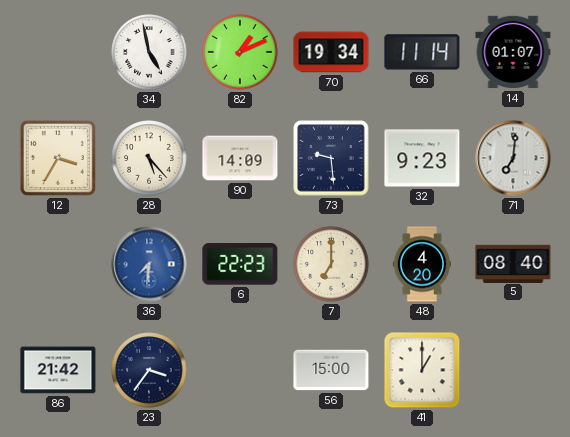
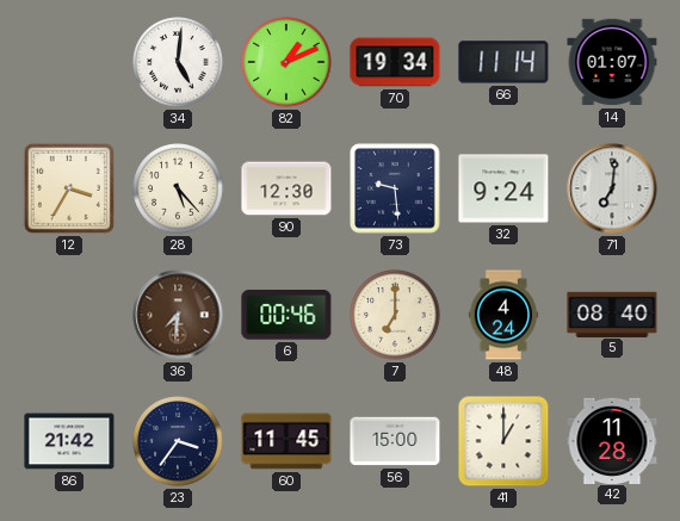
34: 4:58 -> 5:01 (178, 62)
90: 14:09 -> 12:30 (286, 188)
32: 9:23 -> 9:24 (503, 188)
36 dial: blue -> brown (178, 315)
6: 22:23 -> 00:46 (286, 315)
48: 4:20 -> 4:24 (503, 315)
60: none -> 11:45 (286, 441)
42: none -> 11:28 (612, 440)
